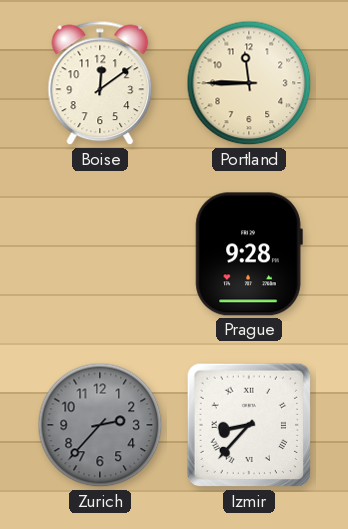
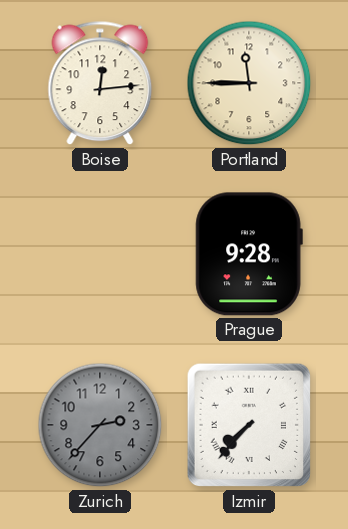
Boise: 12:09 -> 12:14 (100, 83)
Izmir: 8:37 -> 7:37 (249, 425)
